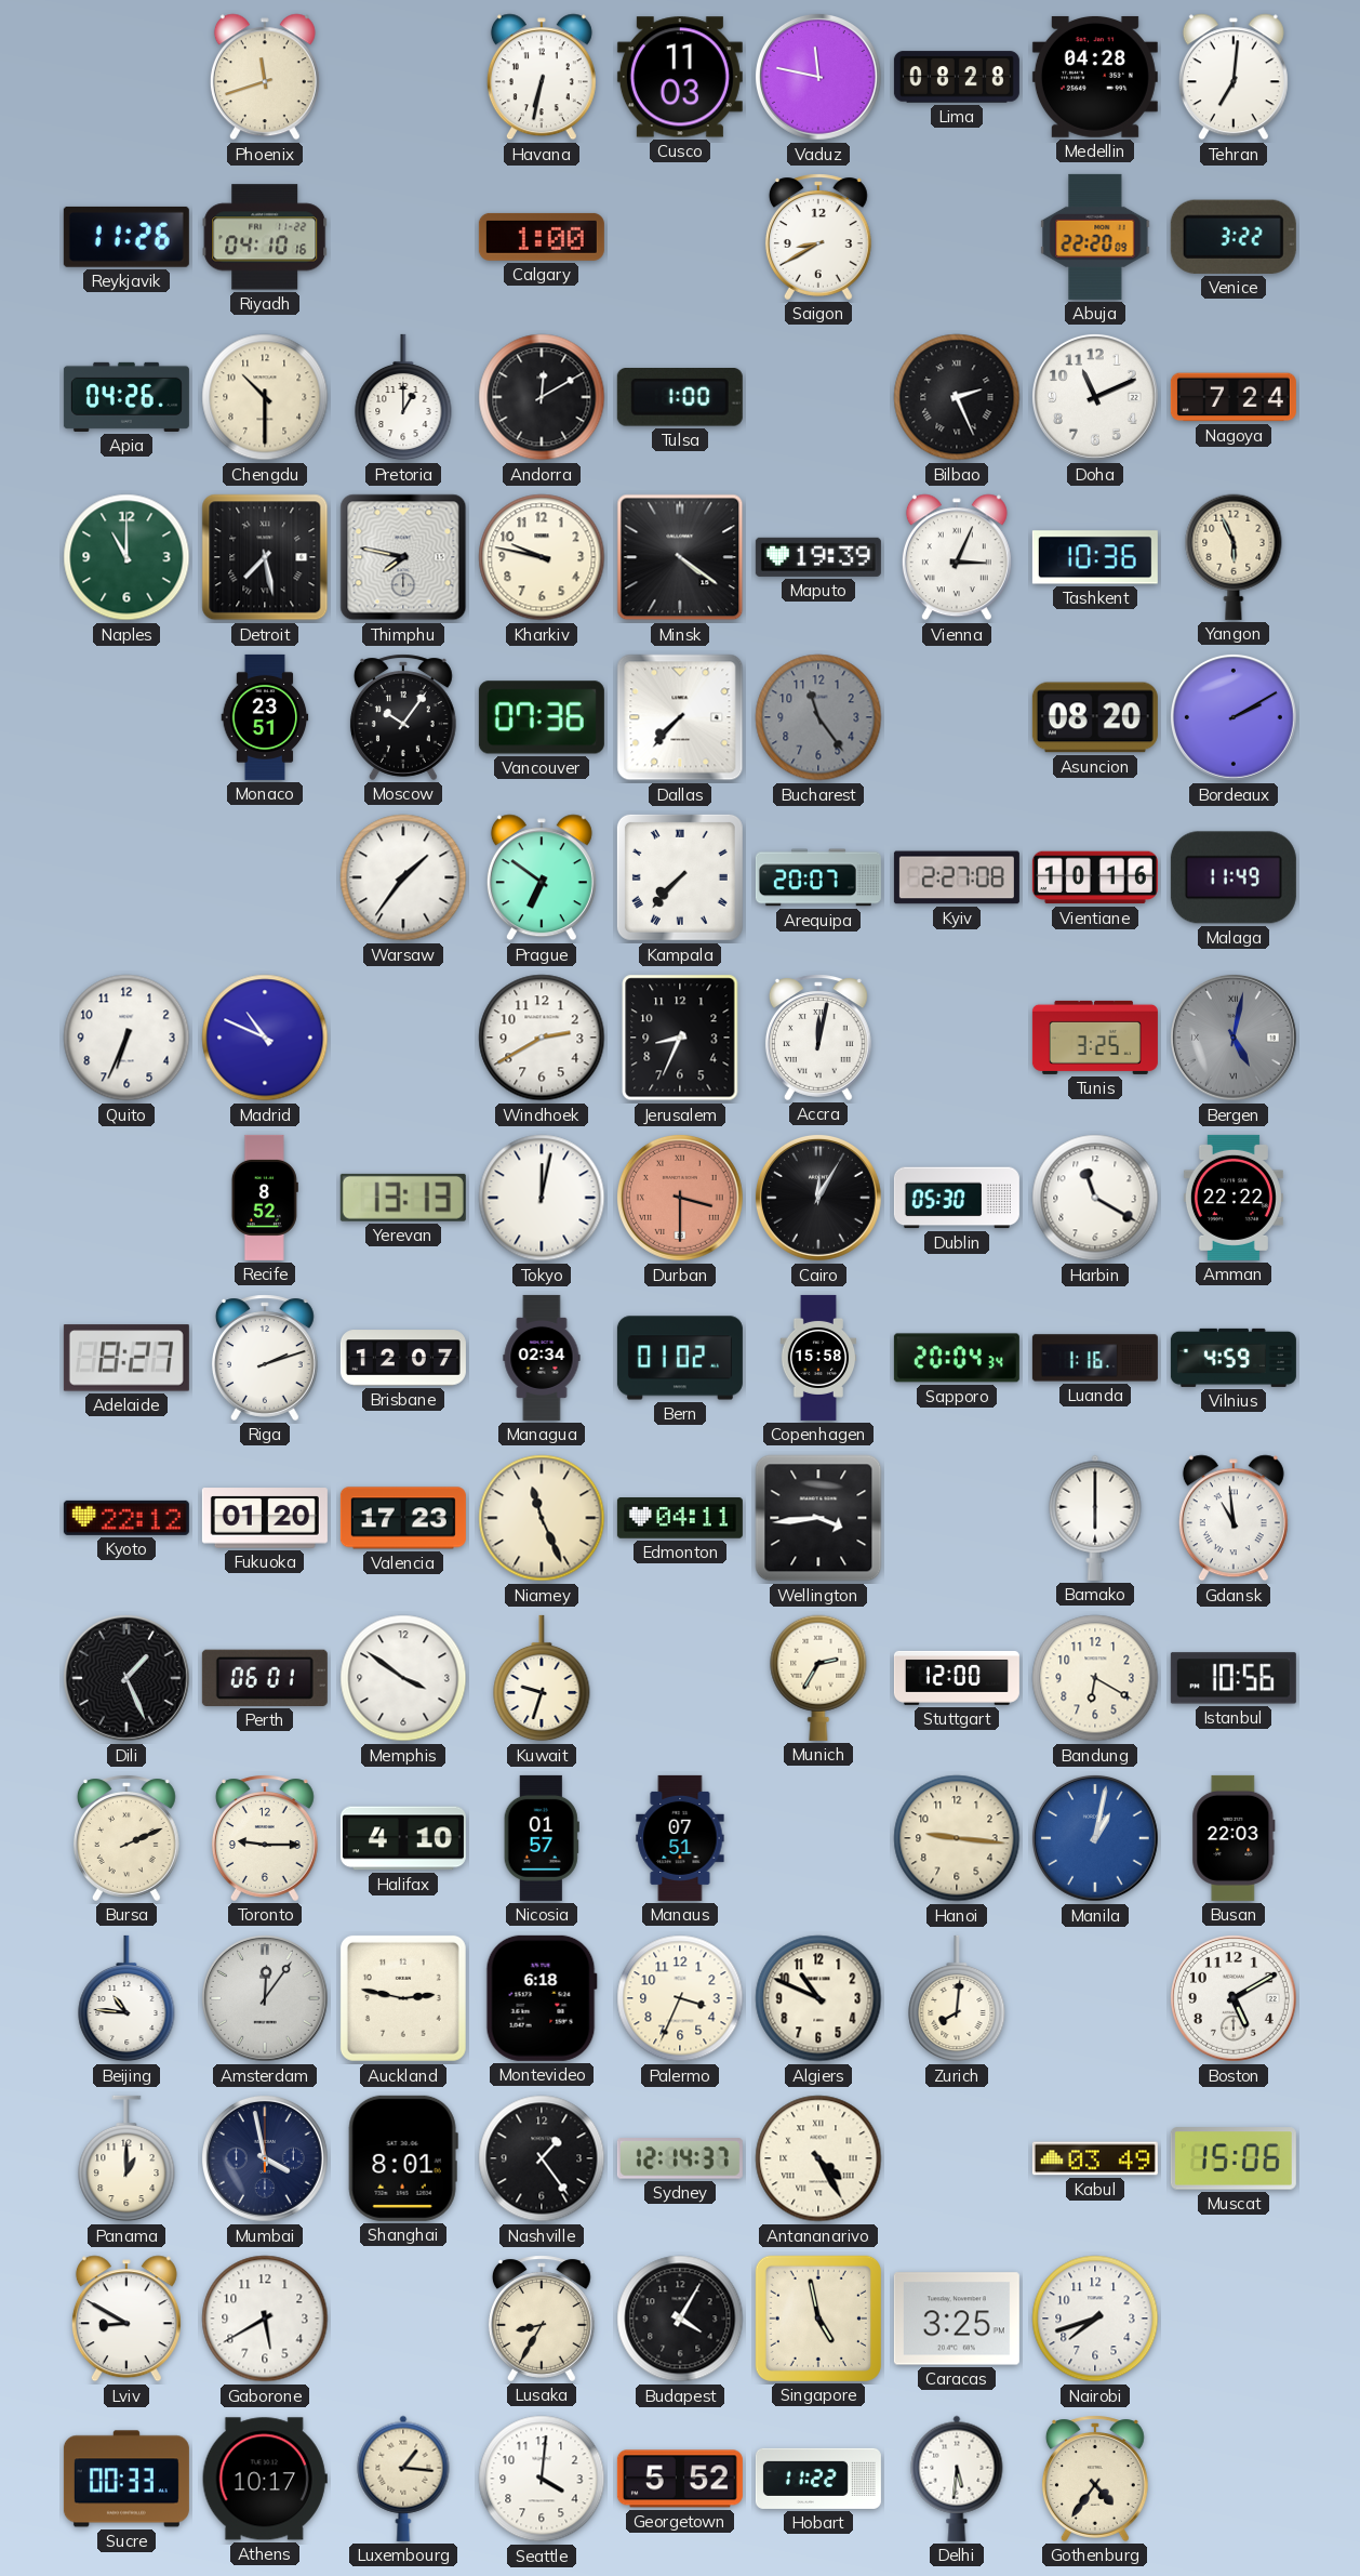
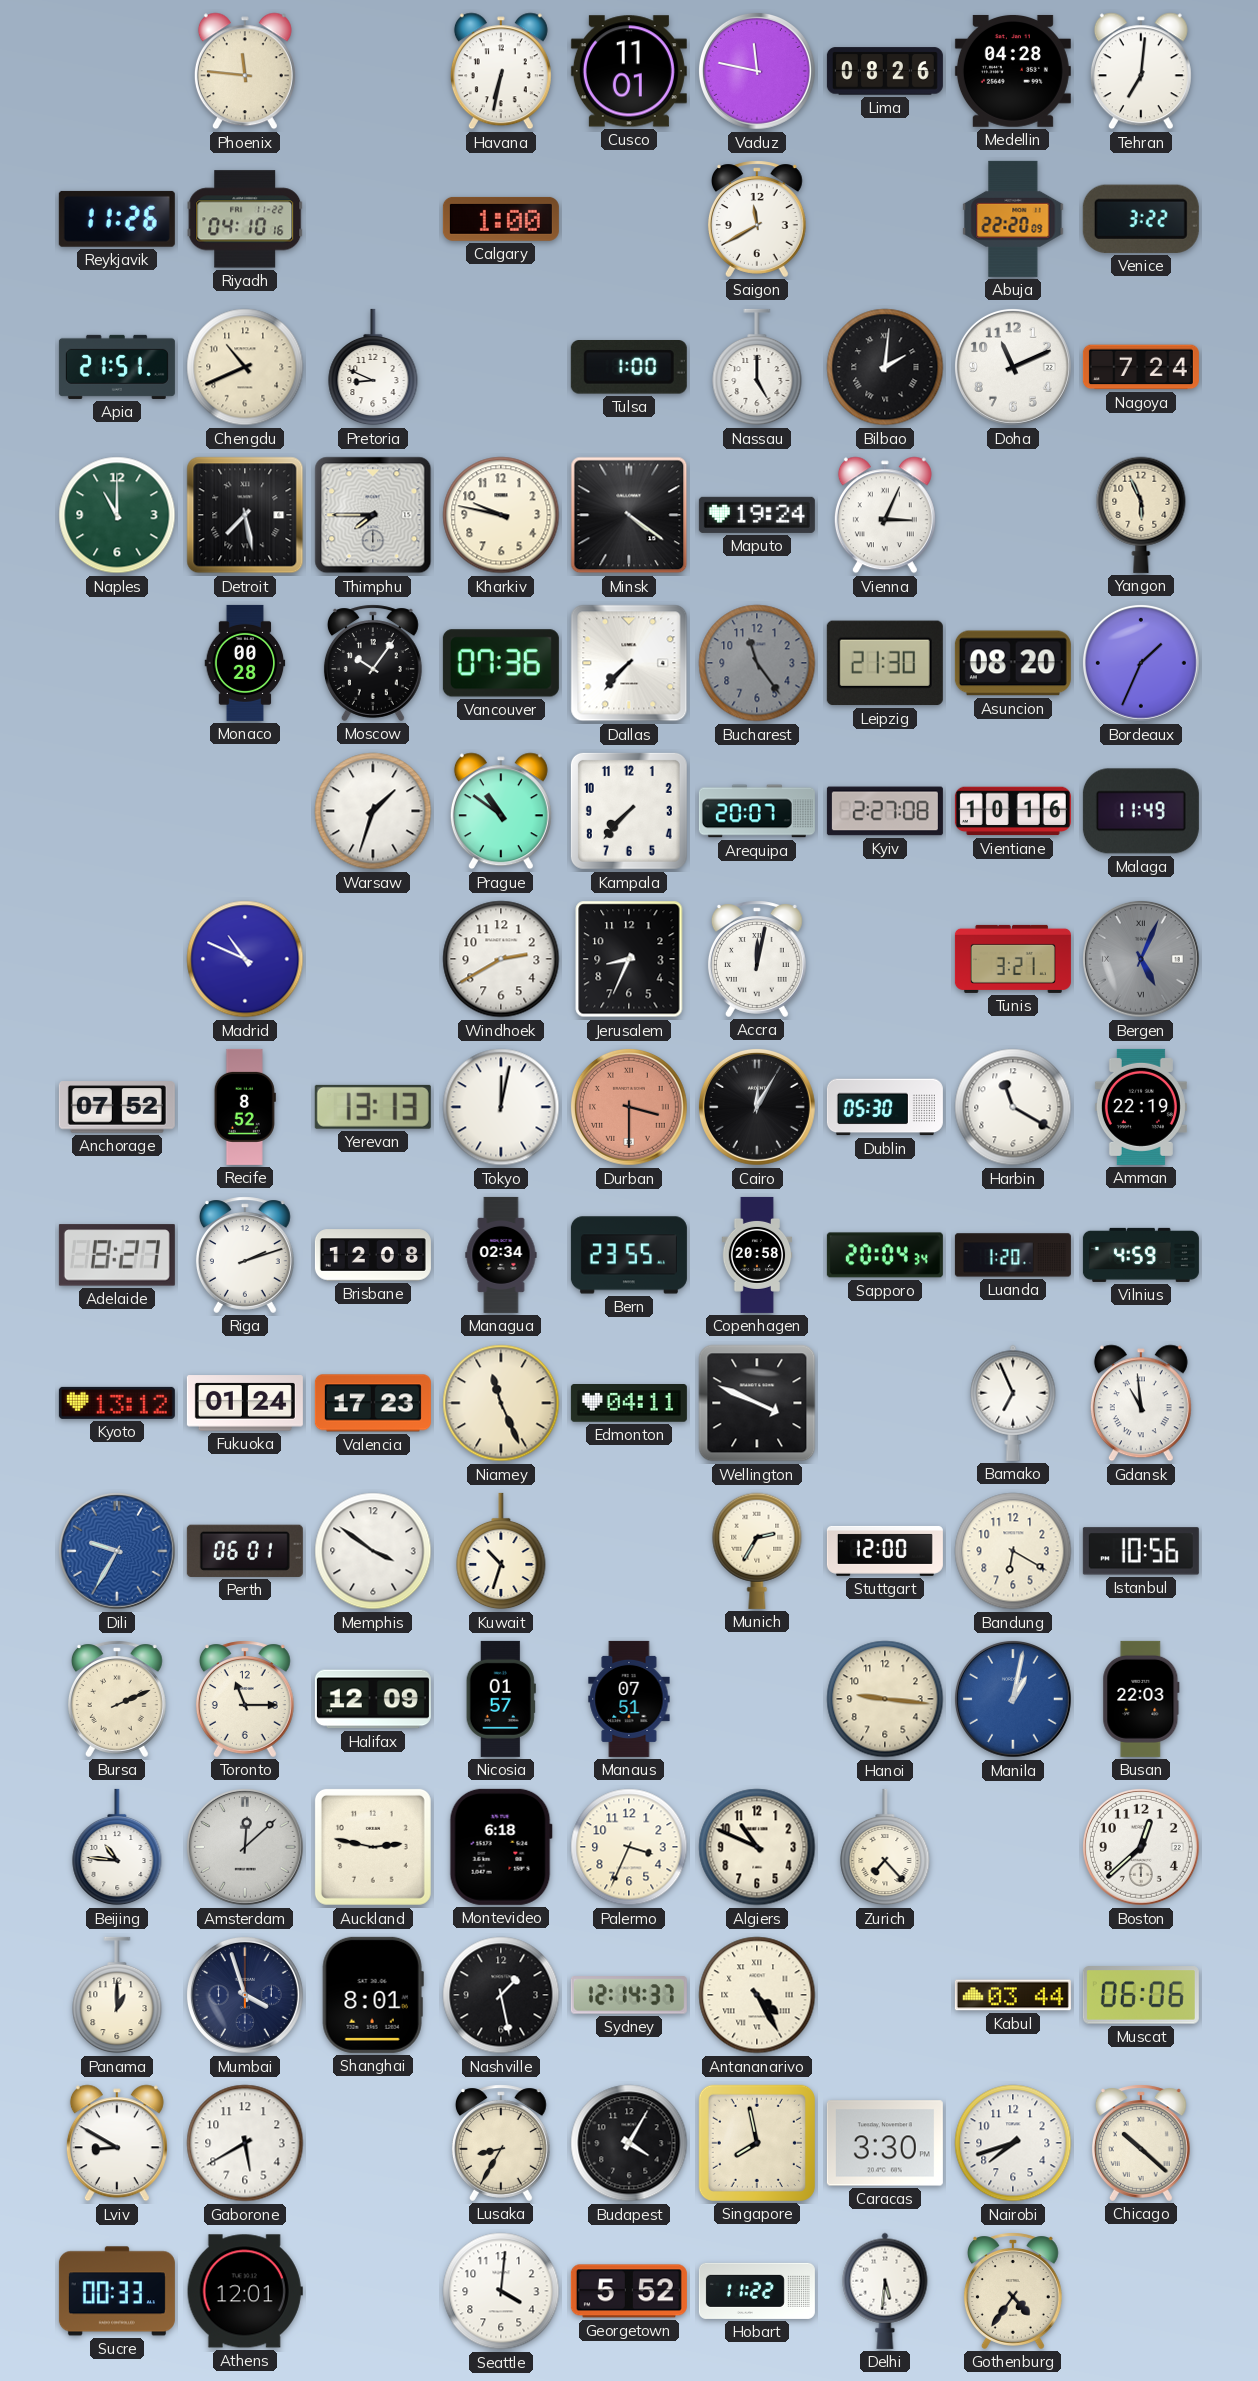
Phoenix: 11:42 -> 11:46 (245, 71)
Cusco: 11:03 -> 11:01 (629, 71)
Lima: 08:28 -> 08:26 (885, 71)
Saigon: 8:40 -> 11:40 (757, 219)
Apia: 04:26 -> 21:51 (117, 367)
Chengdu: 10:30 -> 10:41 (245, 367)
Pretoria: 1:00 -> 8:49 (373, 367)
Andorra: 12:10 -> none (542, 397)
Nassau: none -> 5:00 (757, 367)
Bilbao: 2:26 -> 2:01 (885, 367)
Thimphu: 7:47 -> 7:45 (373, 515)
Maputo: 19:39 -> 19:24 (757, 515)
Tashkent: 10:36 -> none (1095, 557)
Monaco: 23:51 -> 00:28 (245, 663)
Leipzig: none -> 21:30 (885, 663)
Bordeaux: 2:10 -> 1:34 (1141, 663)
Warsaw: 1:36 -> 1:33 (373, 811)
Prague: 6:51 -> 10:51 (501, 811)
Kampala numerals: Roman -> Arabic (629, 811)
Quito: 6:34 -> none (126, 1038)
Tunis: 3:25 -> 3:21 (1013, 959)
Bergen: 5:02 -> 5:04 (1141, 959)
Anchorage: none -> 07:52 (117, 1107)
Amman: 22:22 -> 22:19 (1141, 1107)
Brisbane: 12:07 -> 12:08 (373, 1255)
Bern: 01:02 -> 23:55 (629, 1255)
Copenhagen: 15:58 -> 20:58 (757, 1255)
Luanda: 1:16 -> 1:20 (1013, 1255)
Kyoto: 22:12 -> 13:12 (117, 1403)
Fukuoka: 01:20 -> 01:24 (245, 1403)
Wellington: 3:44 -> 3:49 (757, 1403)
Bamako: 6:00 -> 6:56 (1013, 1403)
Dili: 1:26 -> 9:35 (117, 1551)
Dili dial: black -> blue (117, 1551)
Kuwait: 9:33 -> 10:33 (501, 1551)
Toronto: 9:15 -> 11:15 (245, 1699)
Halifax: 4:10 -> 12:09 (373, 1699)
Amsterdam: 12:06 -> 12:08 (245, 1847)
Zurich: 8:01 -> 7:23 (885, 1847)
Boston: 5:10 -> 12:38 (1141, 1847)
Mumbai: 3:58 -> 3:57 (245, 1995)
Nashville: 1:24 -> 1:28 (501, 1995)
Kabul: 03:49 -> 03:44 (1013, 1995)
Muscat: 15:06 -> 06:06 (1141, 1995)
Singapore: 4:58 -> 7:58 (757, 2143)
Caracas: 3:25 -> 3:30 (885, 2143)
Chicago: none -> 10:22 (1141, 2143)
Athens: 10:17 -> 12:01 (245, 2291)
Luxembourg: 1:16 -> none (403, 2479)
